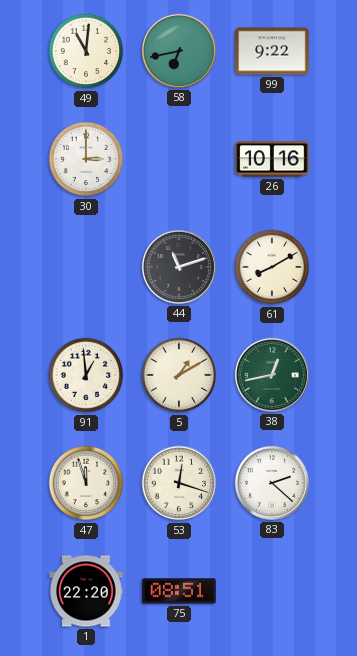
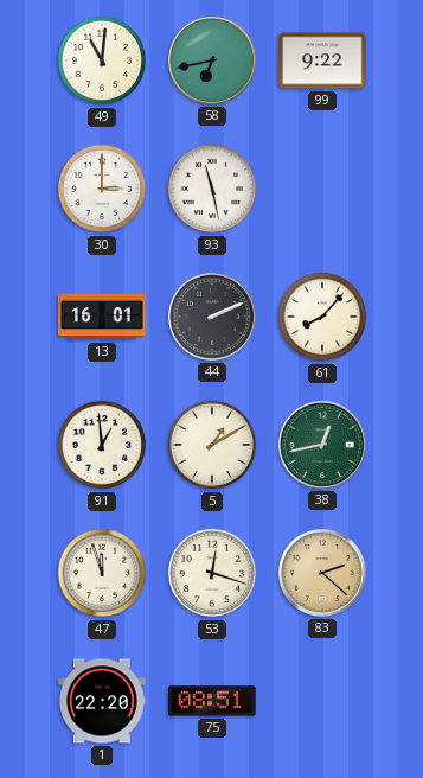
93: none -> 11:28 (212, 189)
26: 10:16 -> none (272, 159)
13: none -> 16:01 (102, 317)
44: 11:12 -> 2:11 (212, 317)
61: 8:10 -> 8:07 (322, 317)
83 dial: white -> champagne (322, 573)
